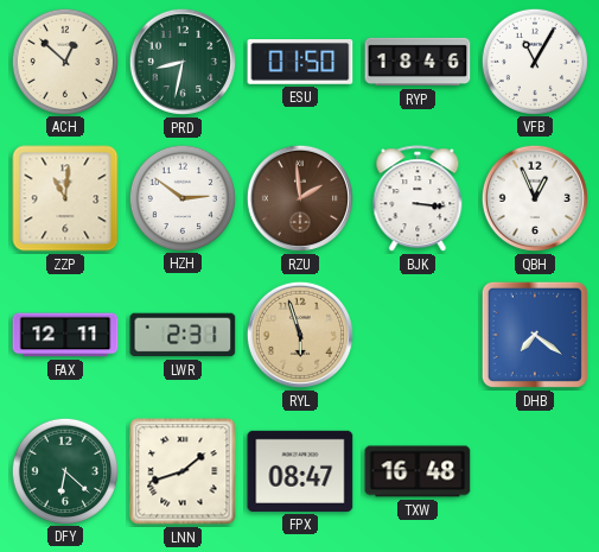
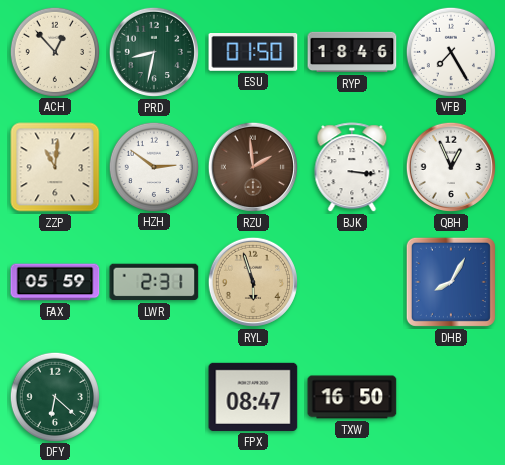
ACH: 12:52 -> 12:53 (54, 51)
VFB: 11:05 -> 7:25 (450, 51)
FAX: 12:11 -> 05:59 (55, 282)
DHB: 7:21 -> 8:05 (451, 282)
LNN: 1:42 -> none (183, 471)
TXW: 16:48 -> 16:50 (352, 397)
